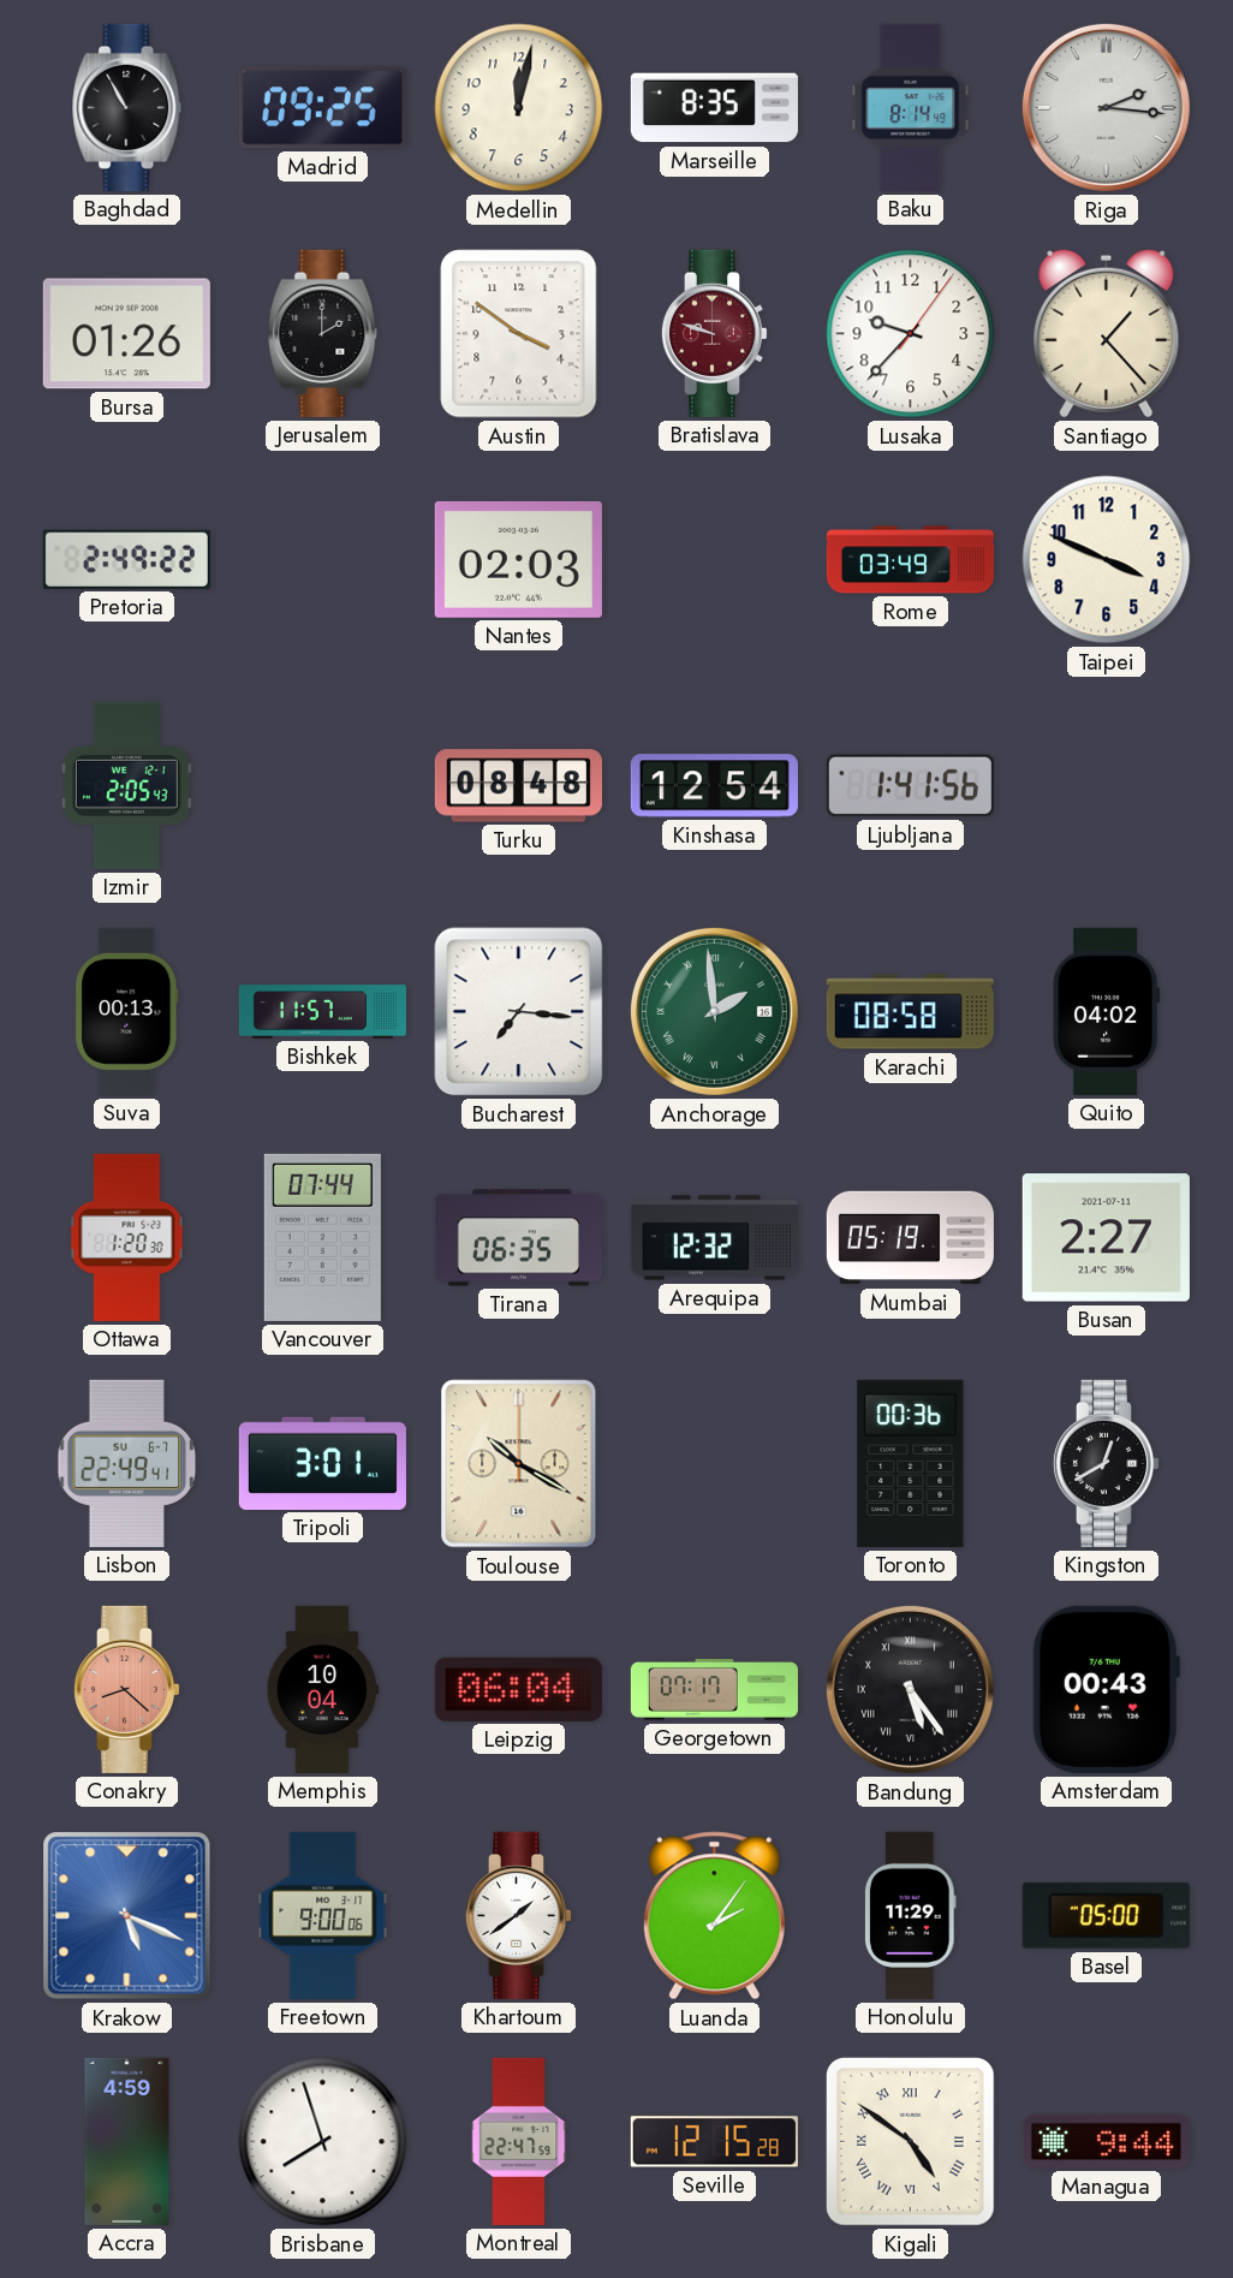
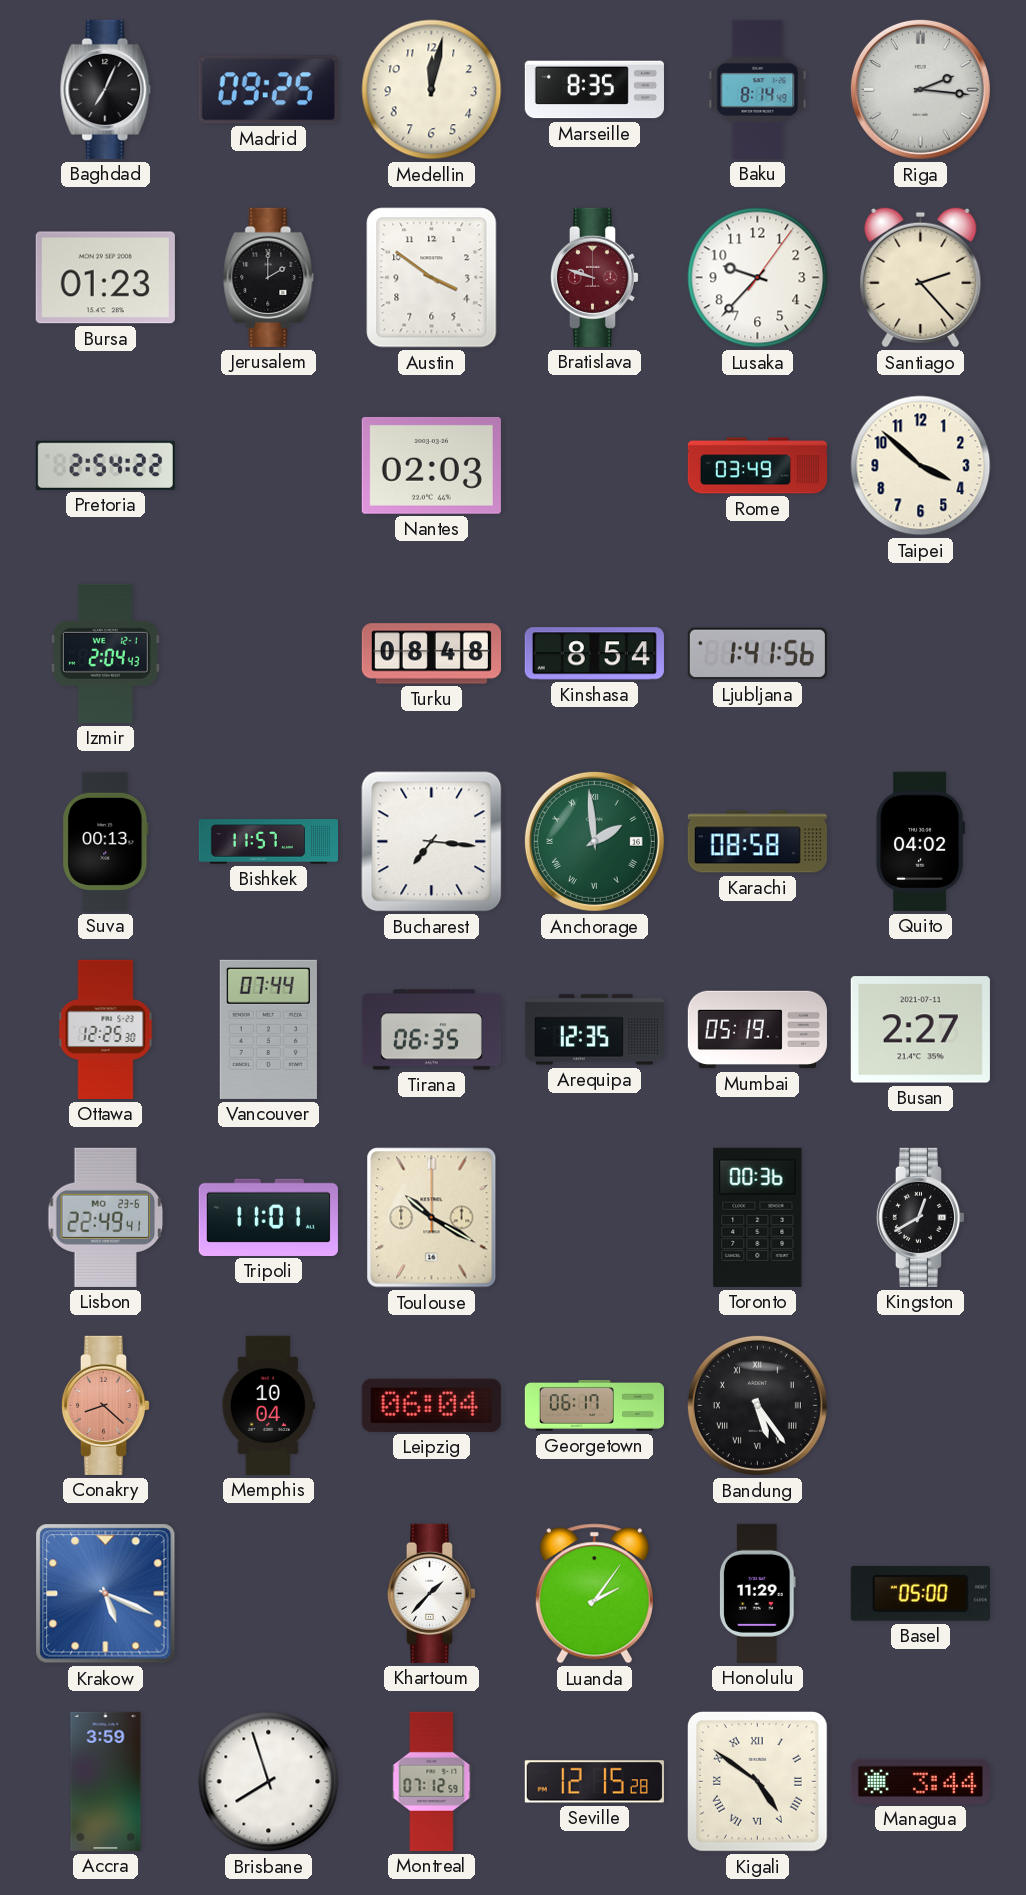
Baghdad: 10:55 -> 7:04 (106, 89)
Bursa: 01:26 -> 01:23 (105, 278)
Santiago: 1:23 -> 2:23 (921, 278)
Pretoria: 2:49 -> 2:54 (105, 465)
Taipei: 3:49 -> 3:52 (921, 466)
Izmir: 2:05 -> 2:04 (105, 653)
Kinshasa: 12:54 -> 8:54 (594, 654)
Ottawa: 1:20 -> 12:25 (106, 1029)
Arequipa: 12:32 -> 12:35 (594, 1030)
Lisbon date: SU 6-7 -> MO 23-6 (106, 1217)
Tripoli: 3:01 -> 11:01 (268, 1217)
Georgetown: 07:17 -> 06:17 (594, 1406)
Amsterdam: 00:43 -> none (1106, 1689)
Freetown: 9:00 -> none (323, 1915)
Khartoum: 1:39 -> 1:37 (431, 1593)
Accra: 4:59 -> 3:59 (106, 1781)
Montreal: 22:47 -> 07:12 (432, 1781)
Managua: 9:44 -> 3:44 (920, 1781)
